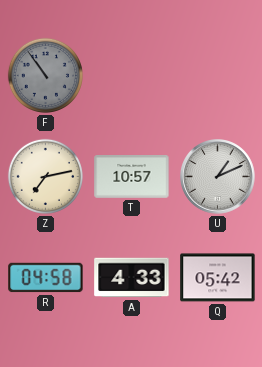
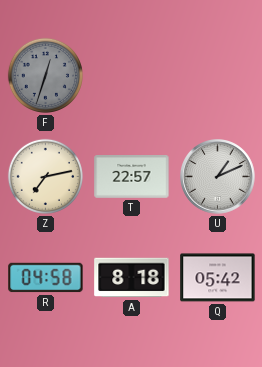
F: 10:54 -> 12:33 (45, 75)
T: 10:57 -> 22:57 (132, 177)
A: 4:33 -> 8:18 (132, 278)
